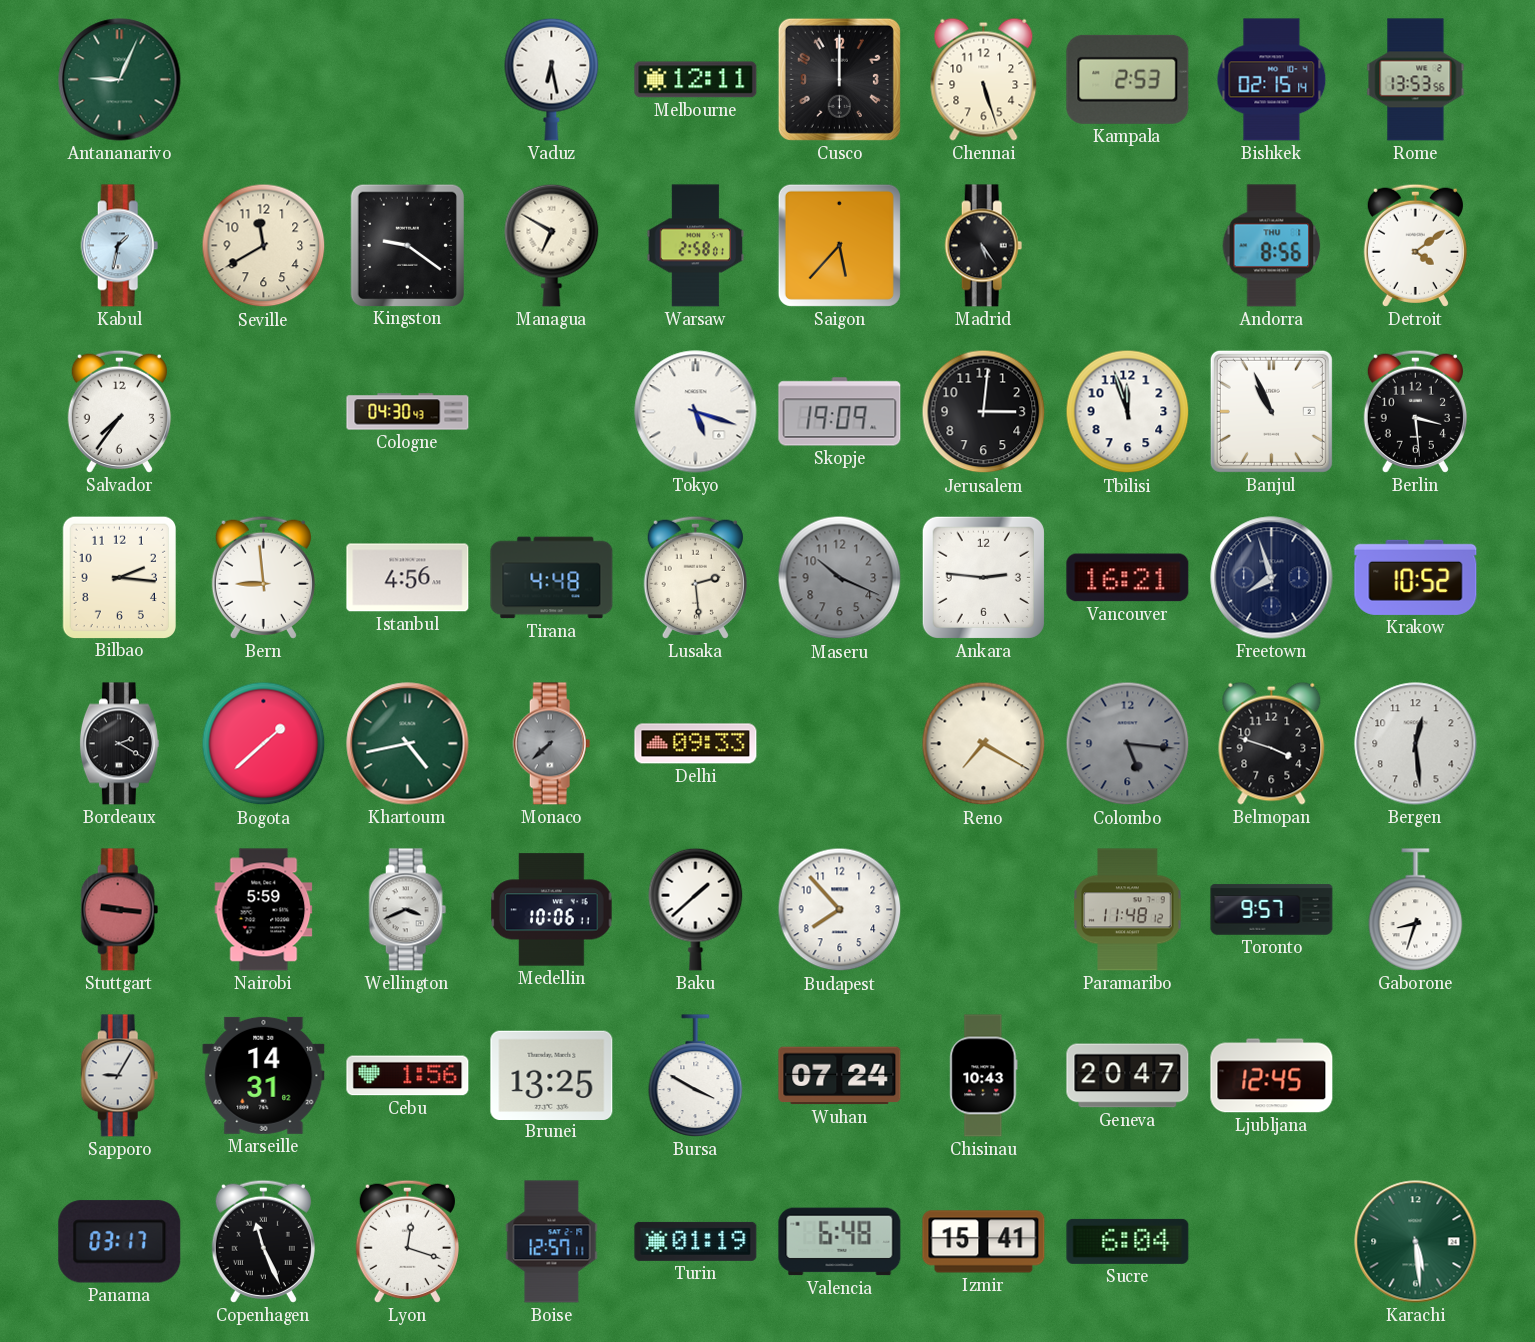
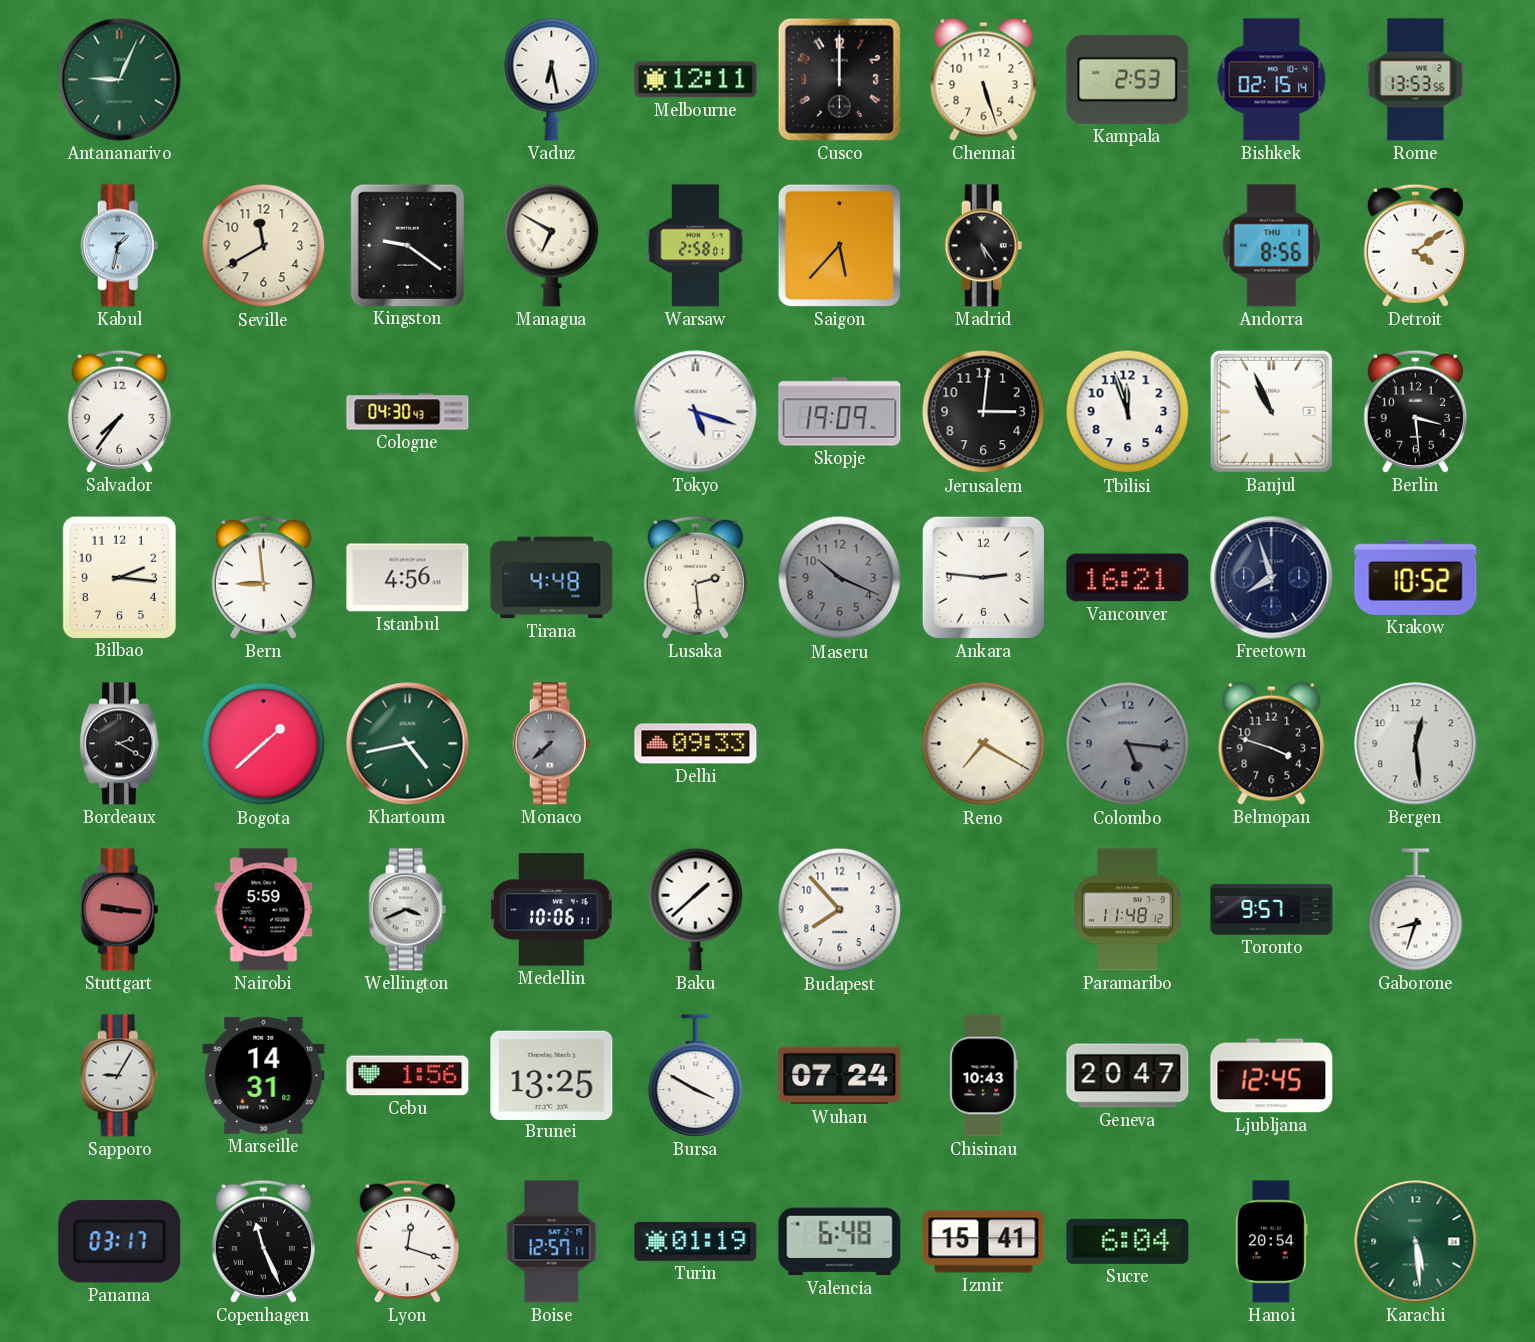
Hanoi: none -> 20:54 (1271, 1242)
